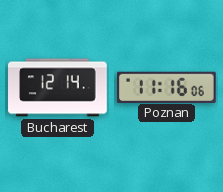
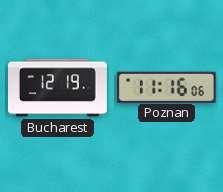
Bucharest: 12:14 -> 12:19 (58, 88)
